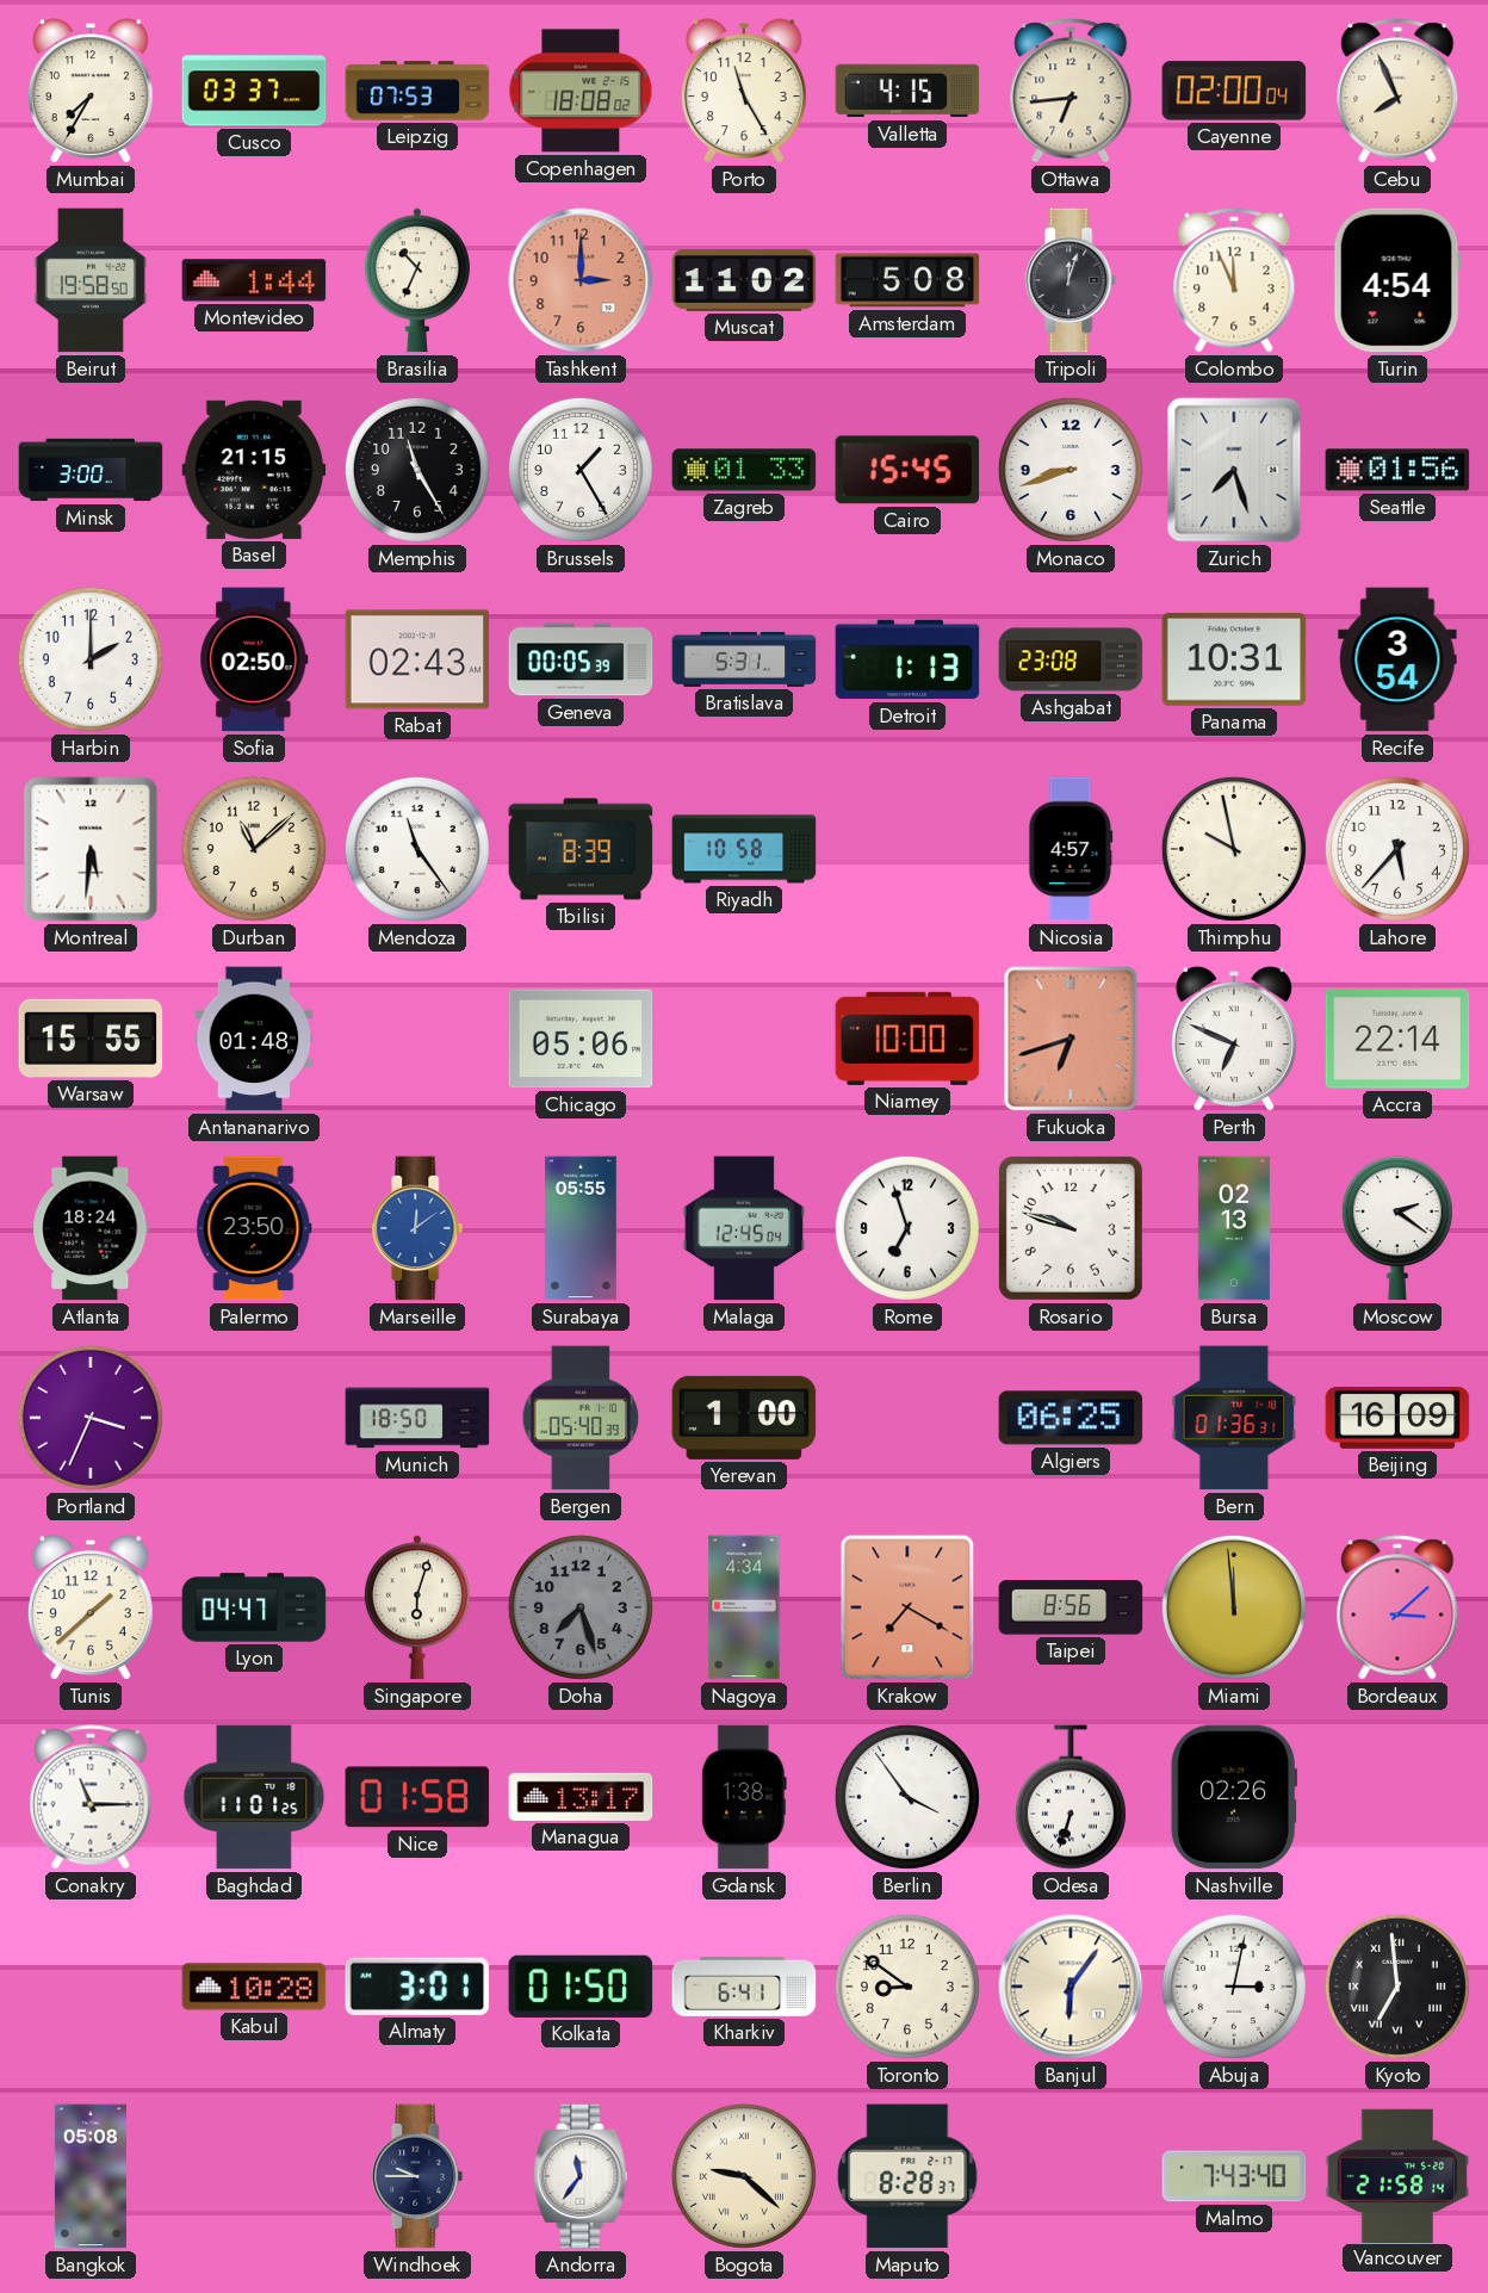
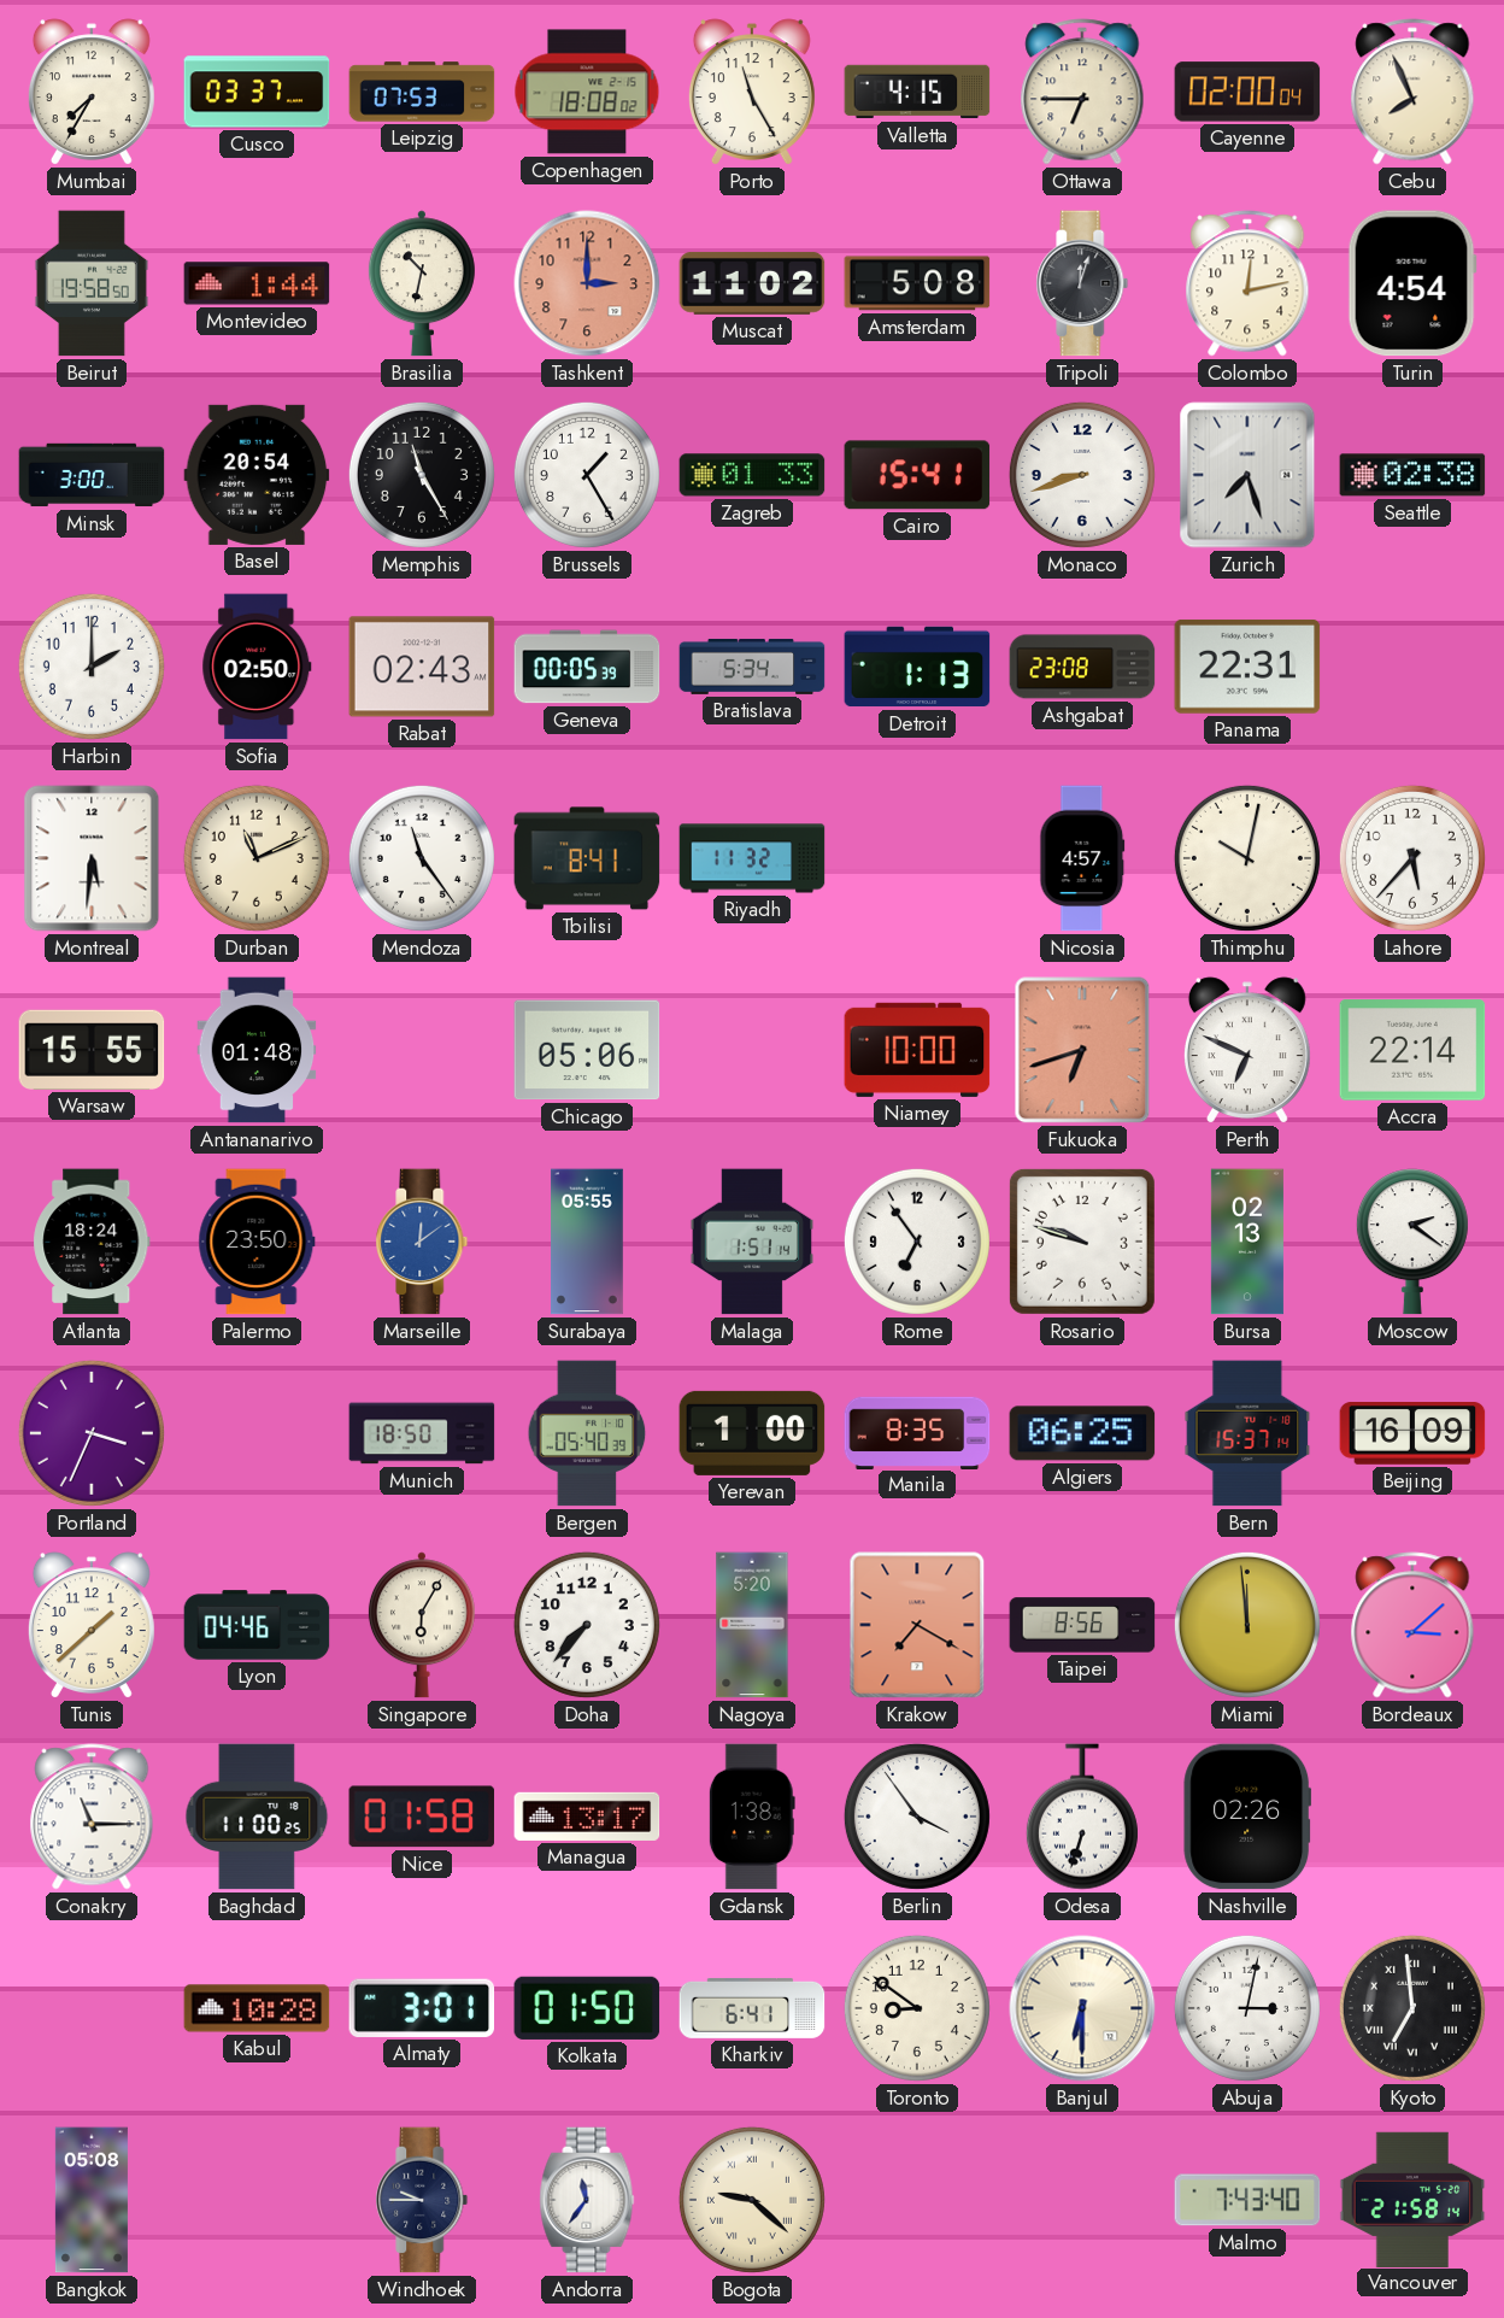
Ottawa: 6:44 -> 6:45 (1082, 92)
Brasilia: 10:34 -> 10:32 (422, 283)
Colombo: 11:56 -> 12:13 (1247, 283)
Basel: 21:15 -> 20:54 (257, 475)
Cairo: 15:45 -> 15:41 (917, 475)
Seattle: 01:56 -> 02:38 (1412, 475)
Bratislava: 5:31 -> 5:34 (752, 667)
Panama: 10:31 -> 22:31 (1247, 667)
Recife: 3:54 -> none (1397, 659)
Durban: 11:08 -> 11:11 (257, 858)
Tbilisi: 8:39 -> 8:41 (587, 858)
Riyadh: 10:58 -> 11:32 (752, 858)
Thimphu: 9:58 -> 10:02 (1247, 858)
Malaga: 12:45 -> 1:51 (751, 1242)
Rome: 6:57 -> 6:54 (917, 1242)
Manila: none -> 8:35 (917, 1432)
Bern: 01:36 -> 15:37 (1247, 1433)
Lyon: 04:47 -> 04:46 (257, 1625)
Singapore: 6:03 -> 6:05 (422, 1625)
Doha: 7:27 -> 7:37 (587, 1625)
Doha dial: grey -> white (587, 1625)
Nagoya: 4:34 -> 5:20 (752, 1625)
Baghdad: 11:01 -> 11:00 (257, 1817)
Banjul: 6:06 -> 6:30 (1082, 2008)
Maputo: 8:28 -> none (907, 2176)
